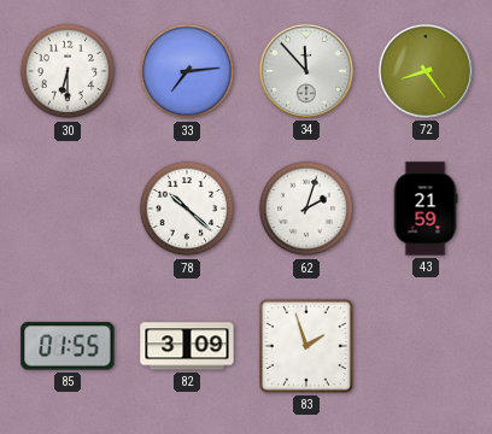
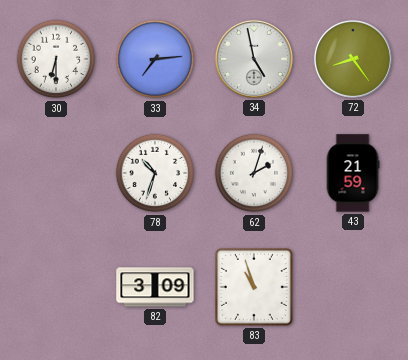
34: 11:53 -> 4:58 (254, 59)
78: 10:22 -> 10:33 (155, 173)
85: 01:55 -> none (68, 346)
83: 1:57 -> 10:57 (254, 287)
